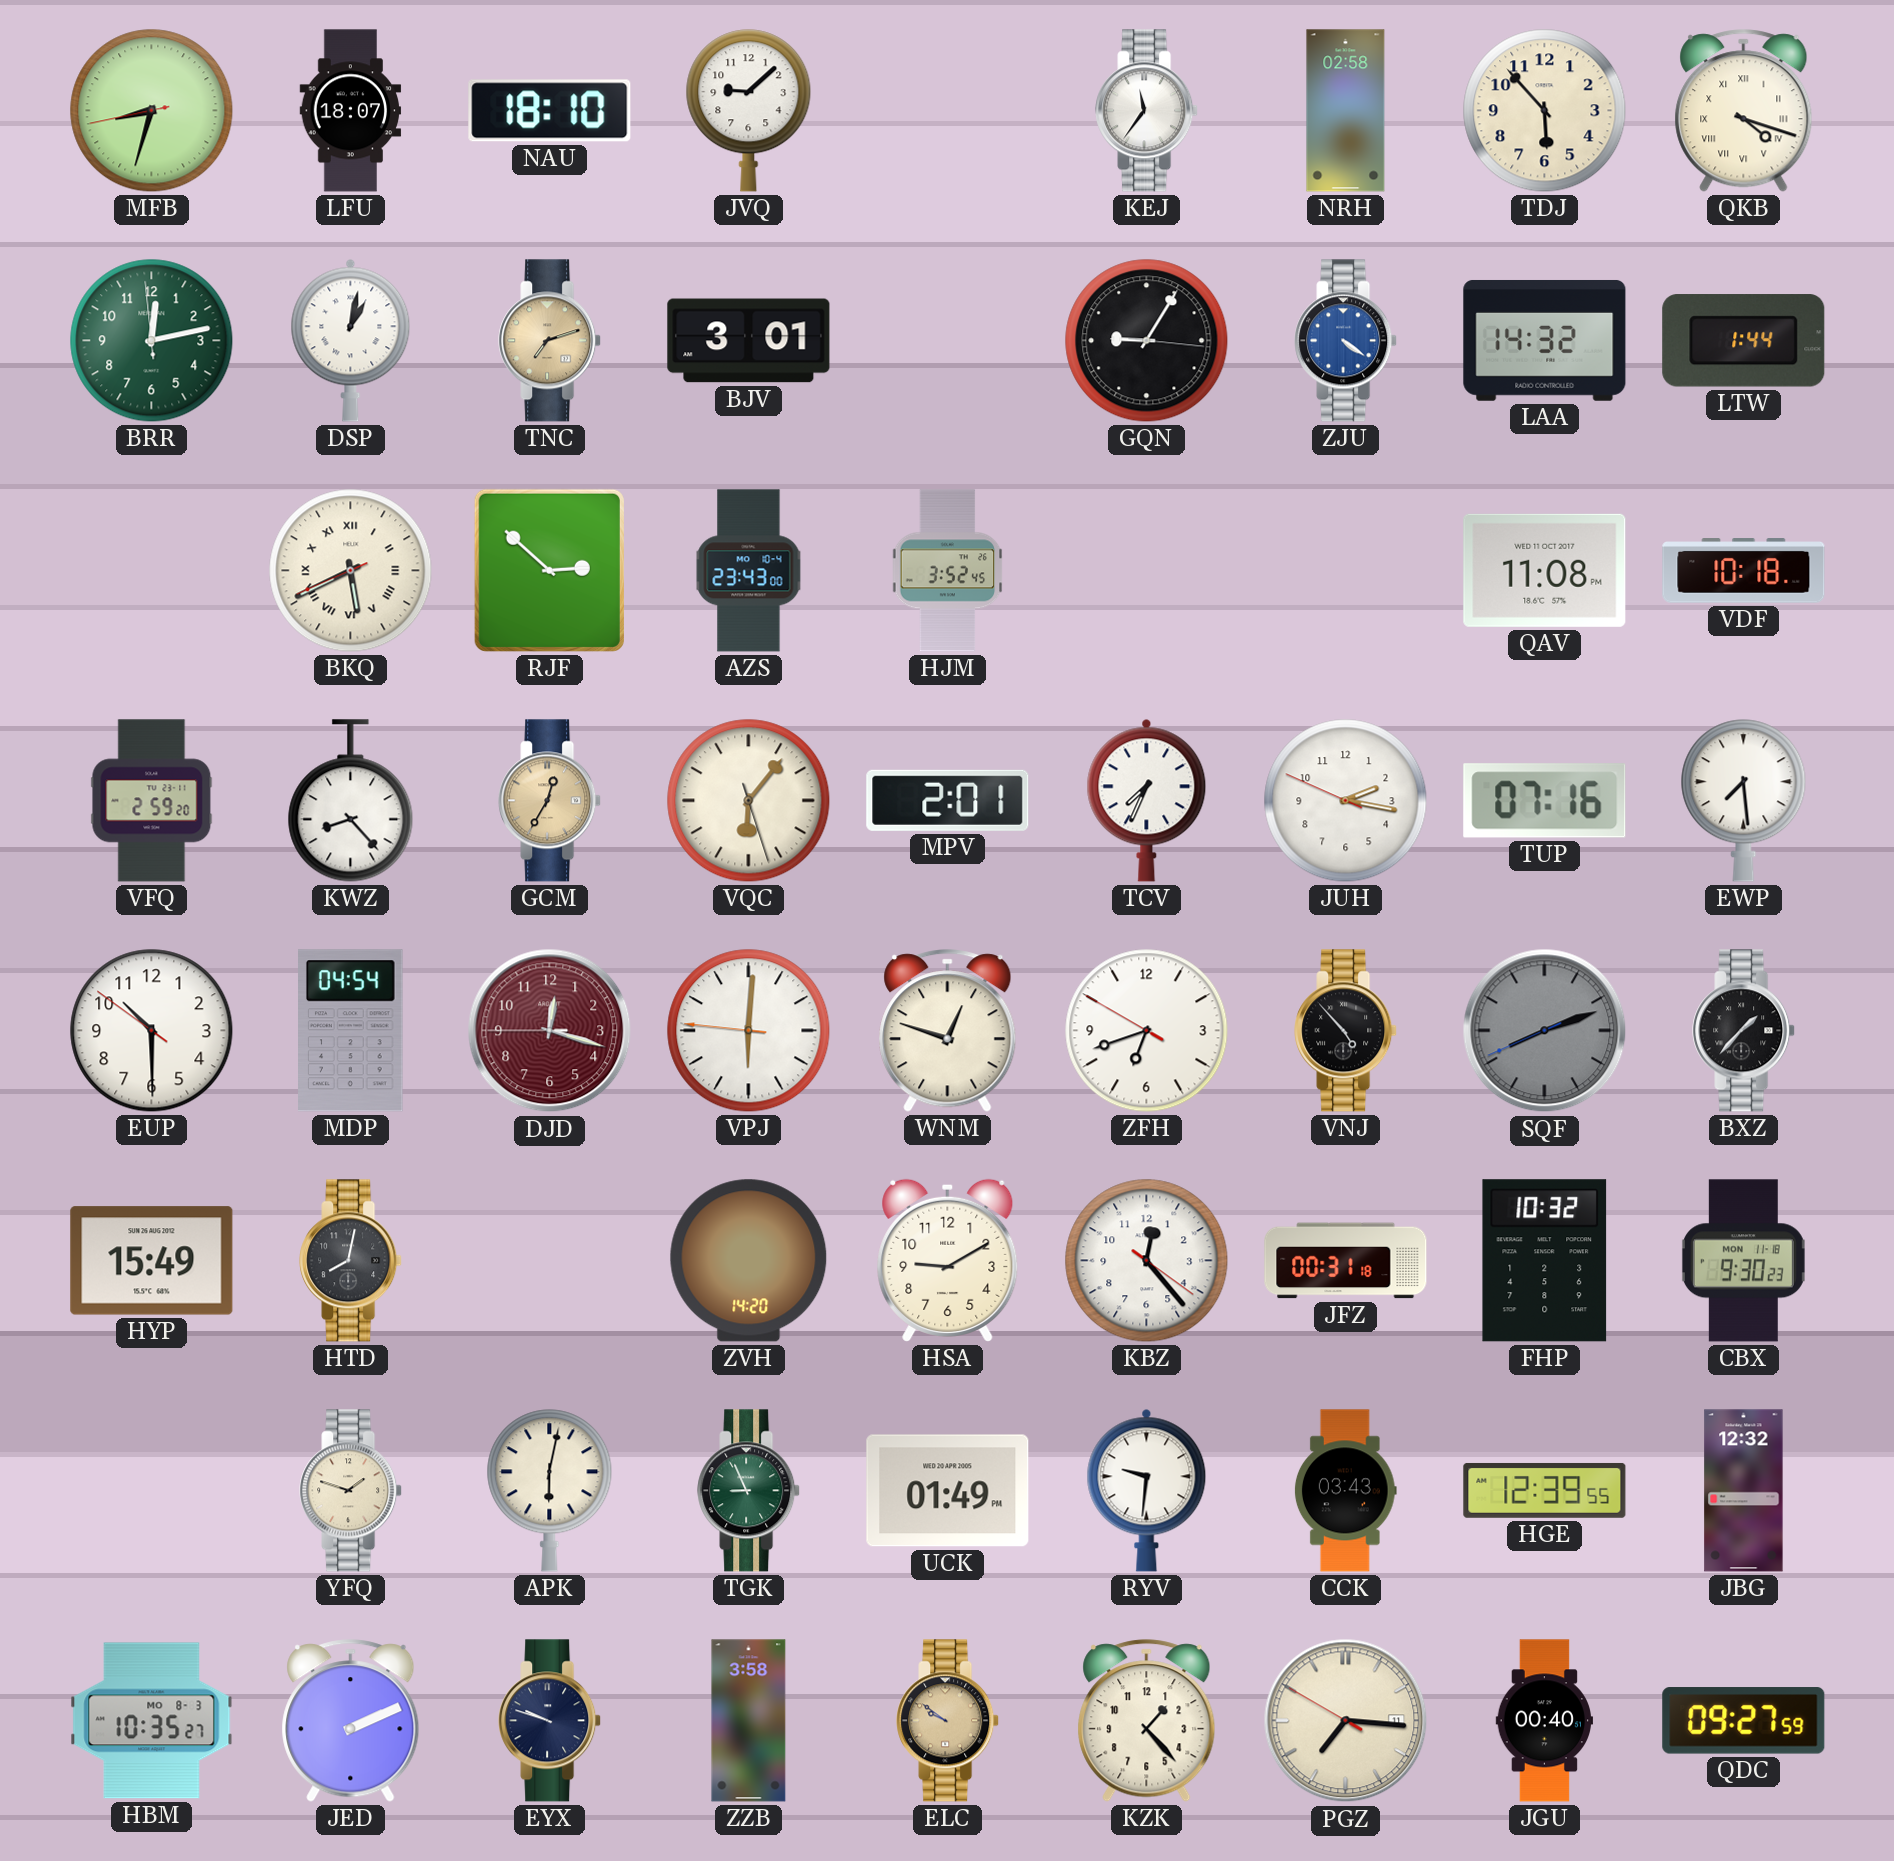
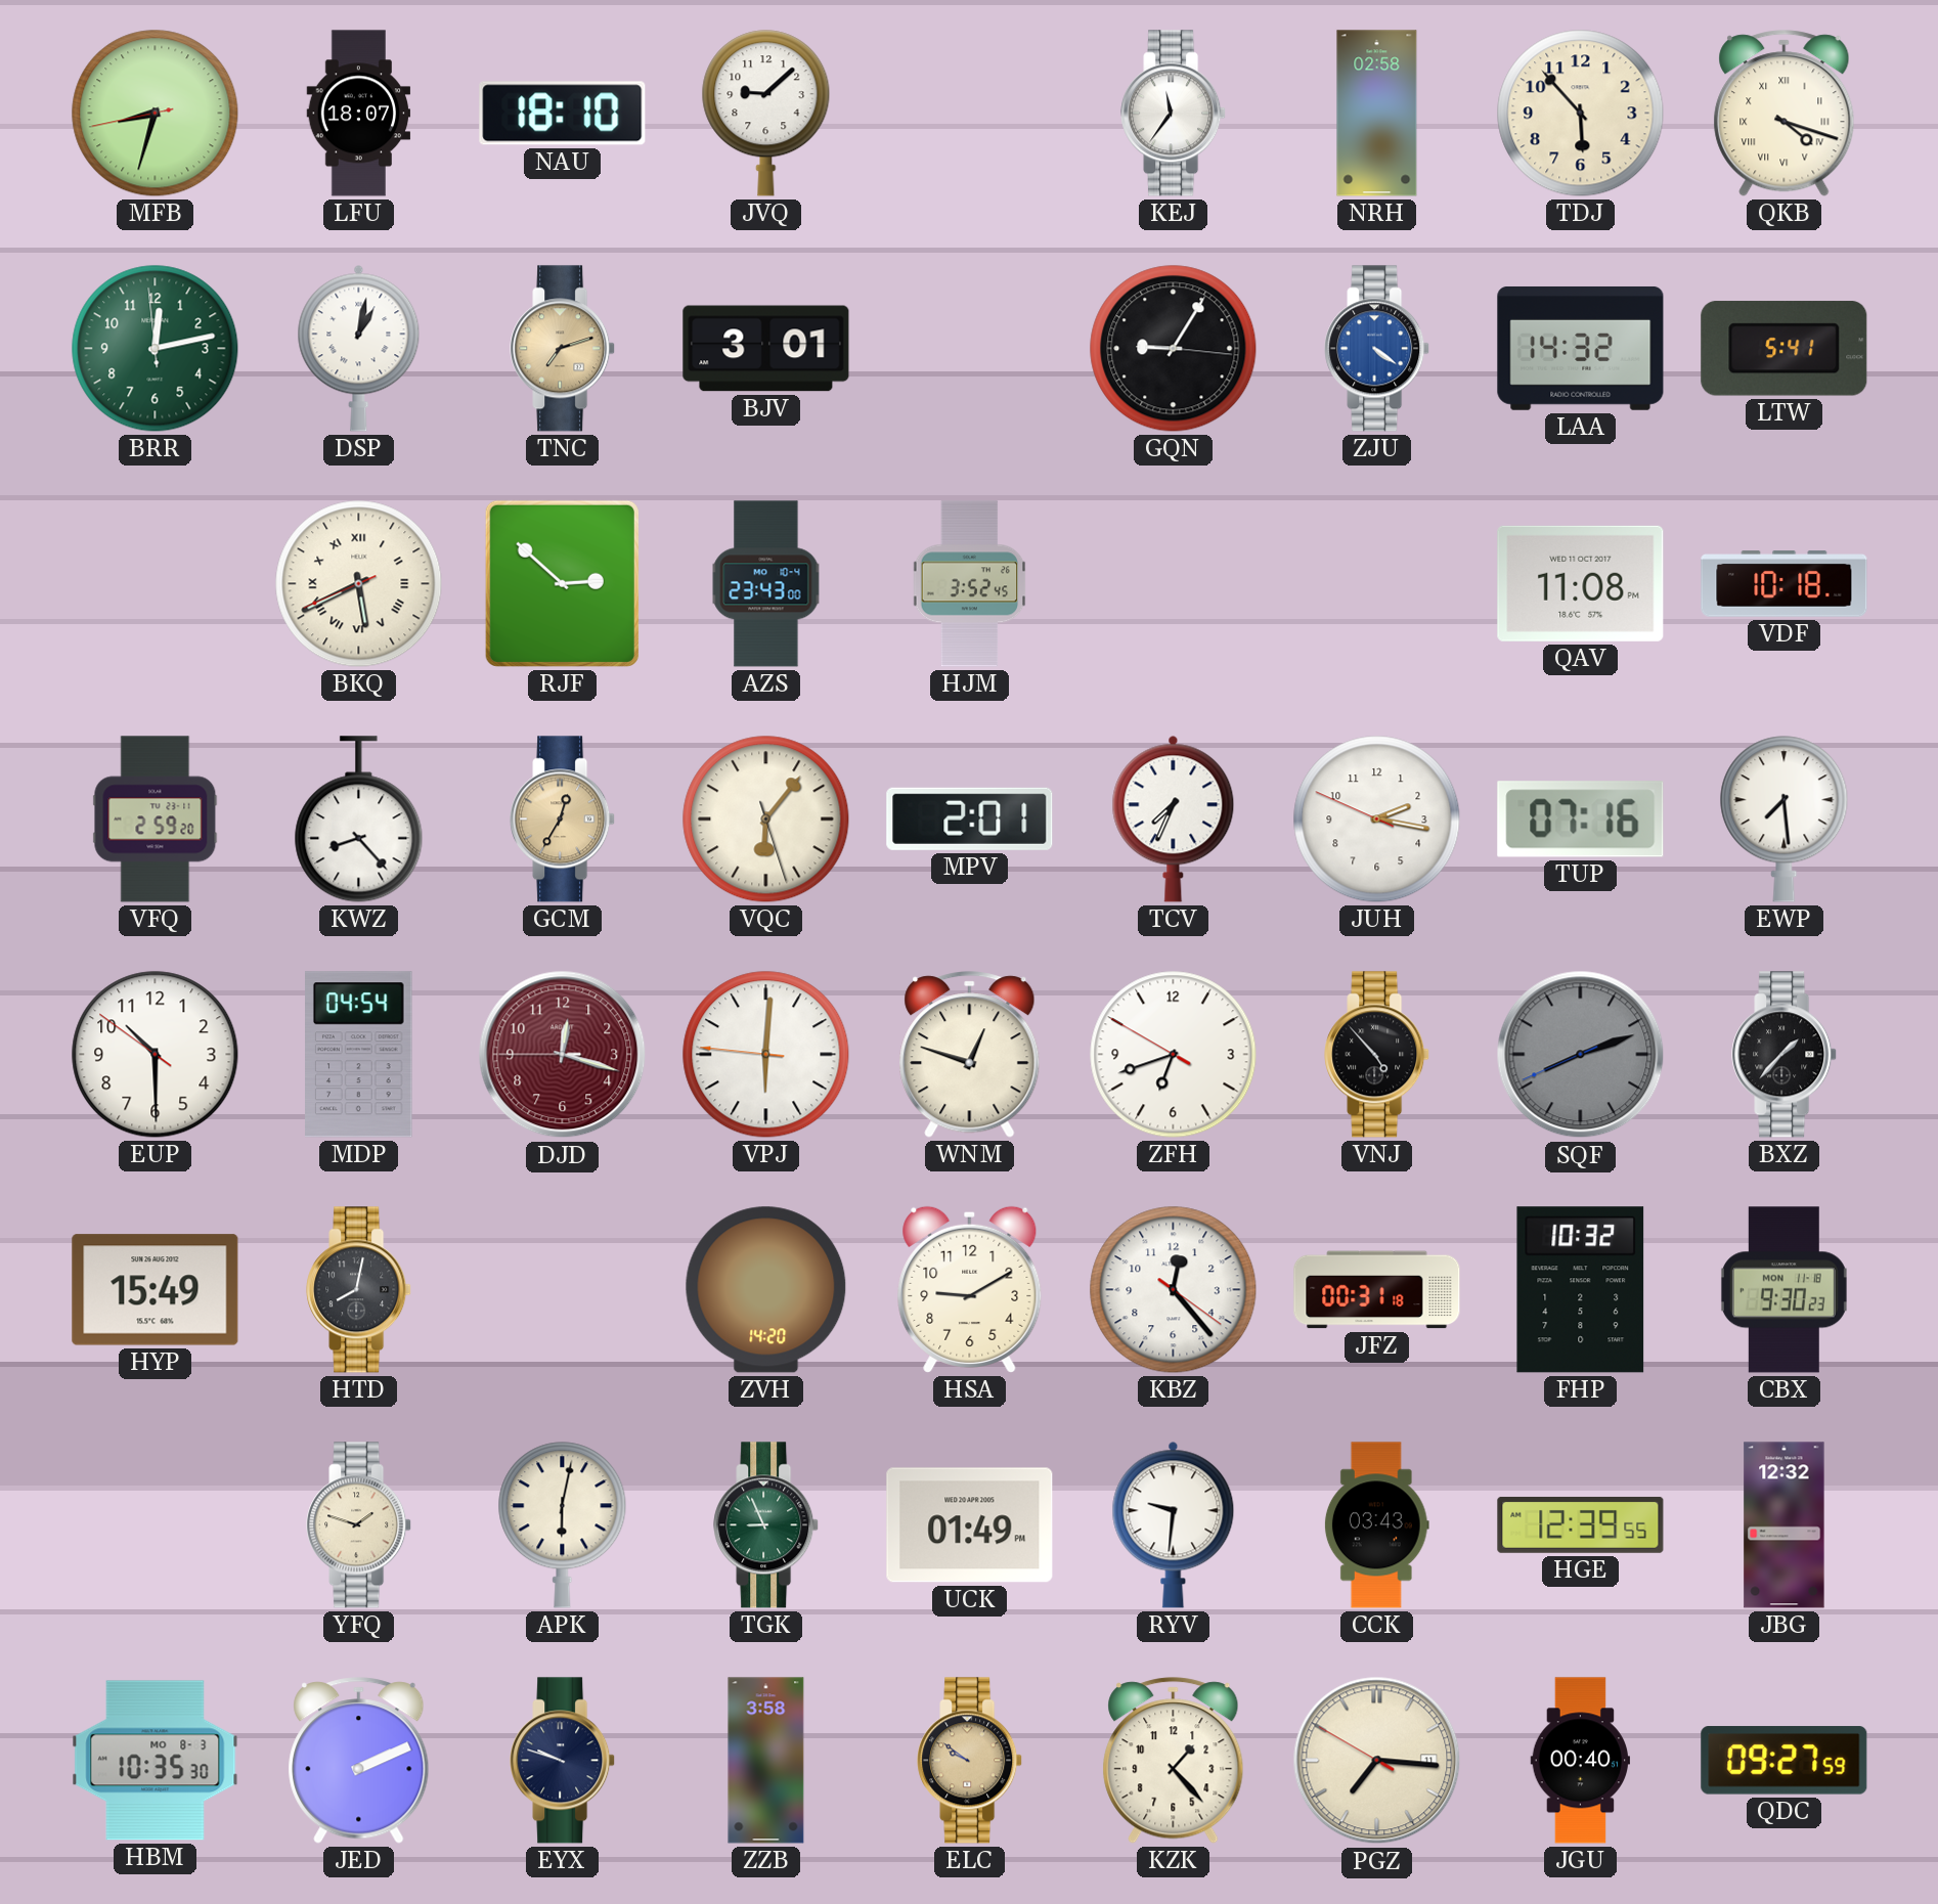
LTW: 1:44 -> 5:41 (1785, 349)
HBM: 10:35:27 -> 10:35:30 (156, 1761)
